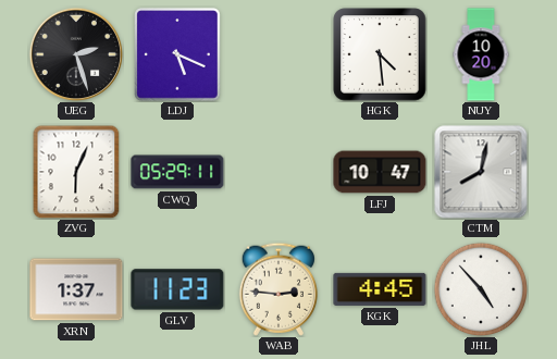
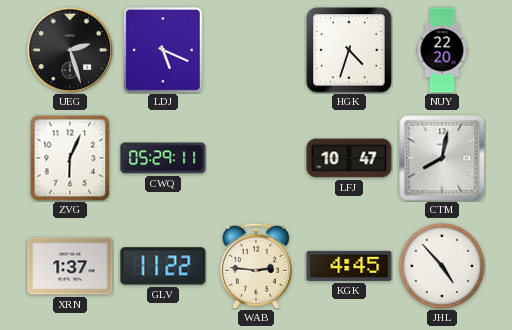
HGK: 4:29 -> 4:33 (349, 50)
NUY: 10:20 -> 22:20 (442, 50)
GLV: 11:23 -> 11:22 (163, 266)
